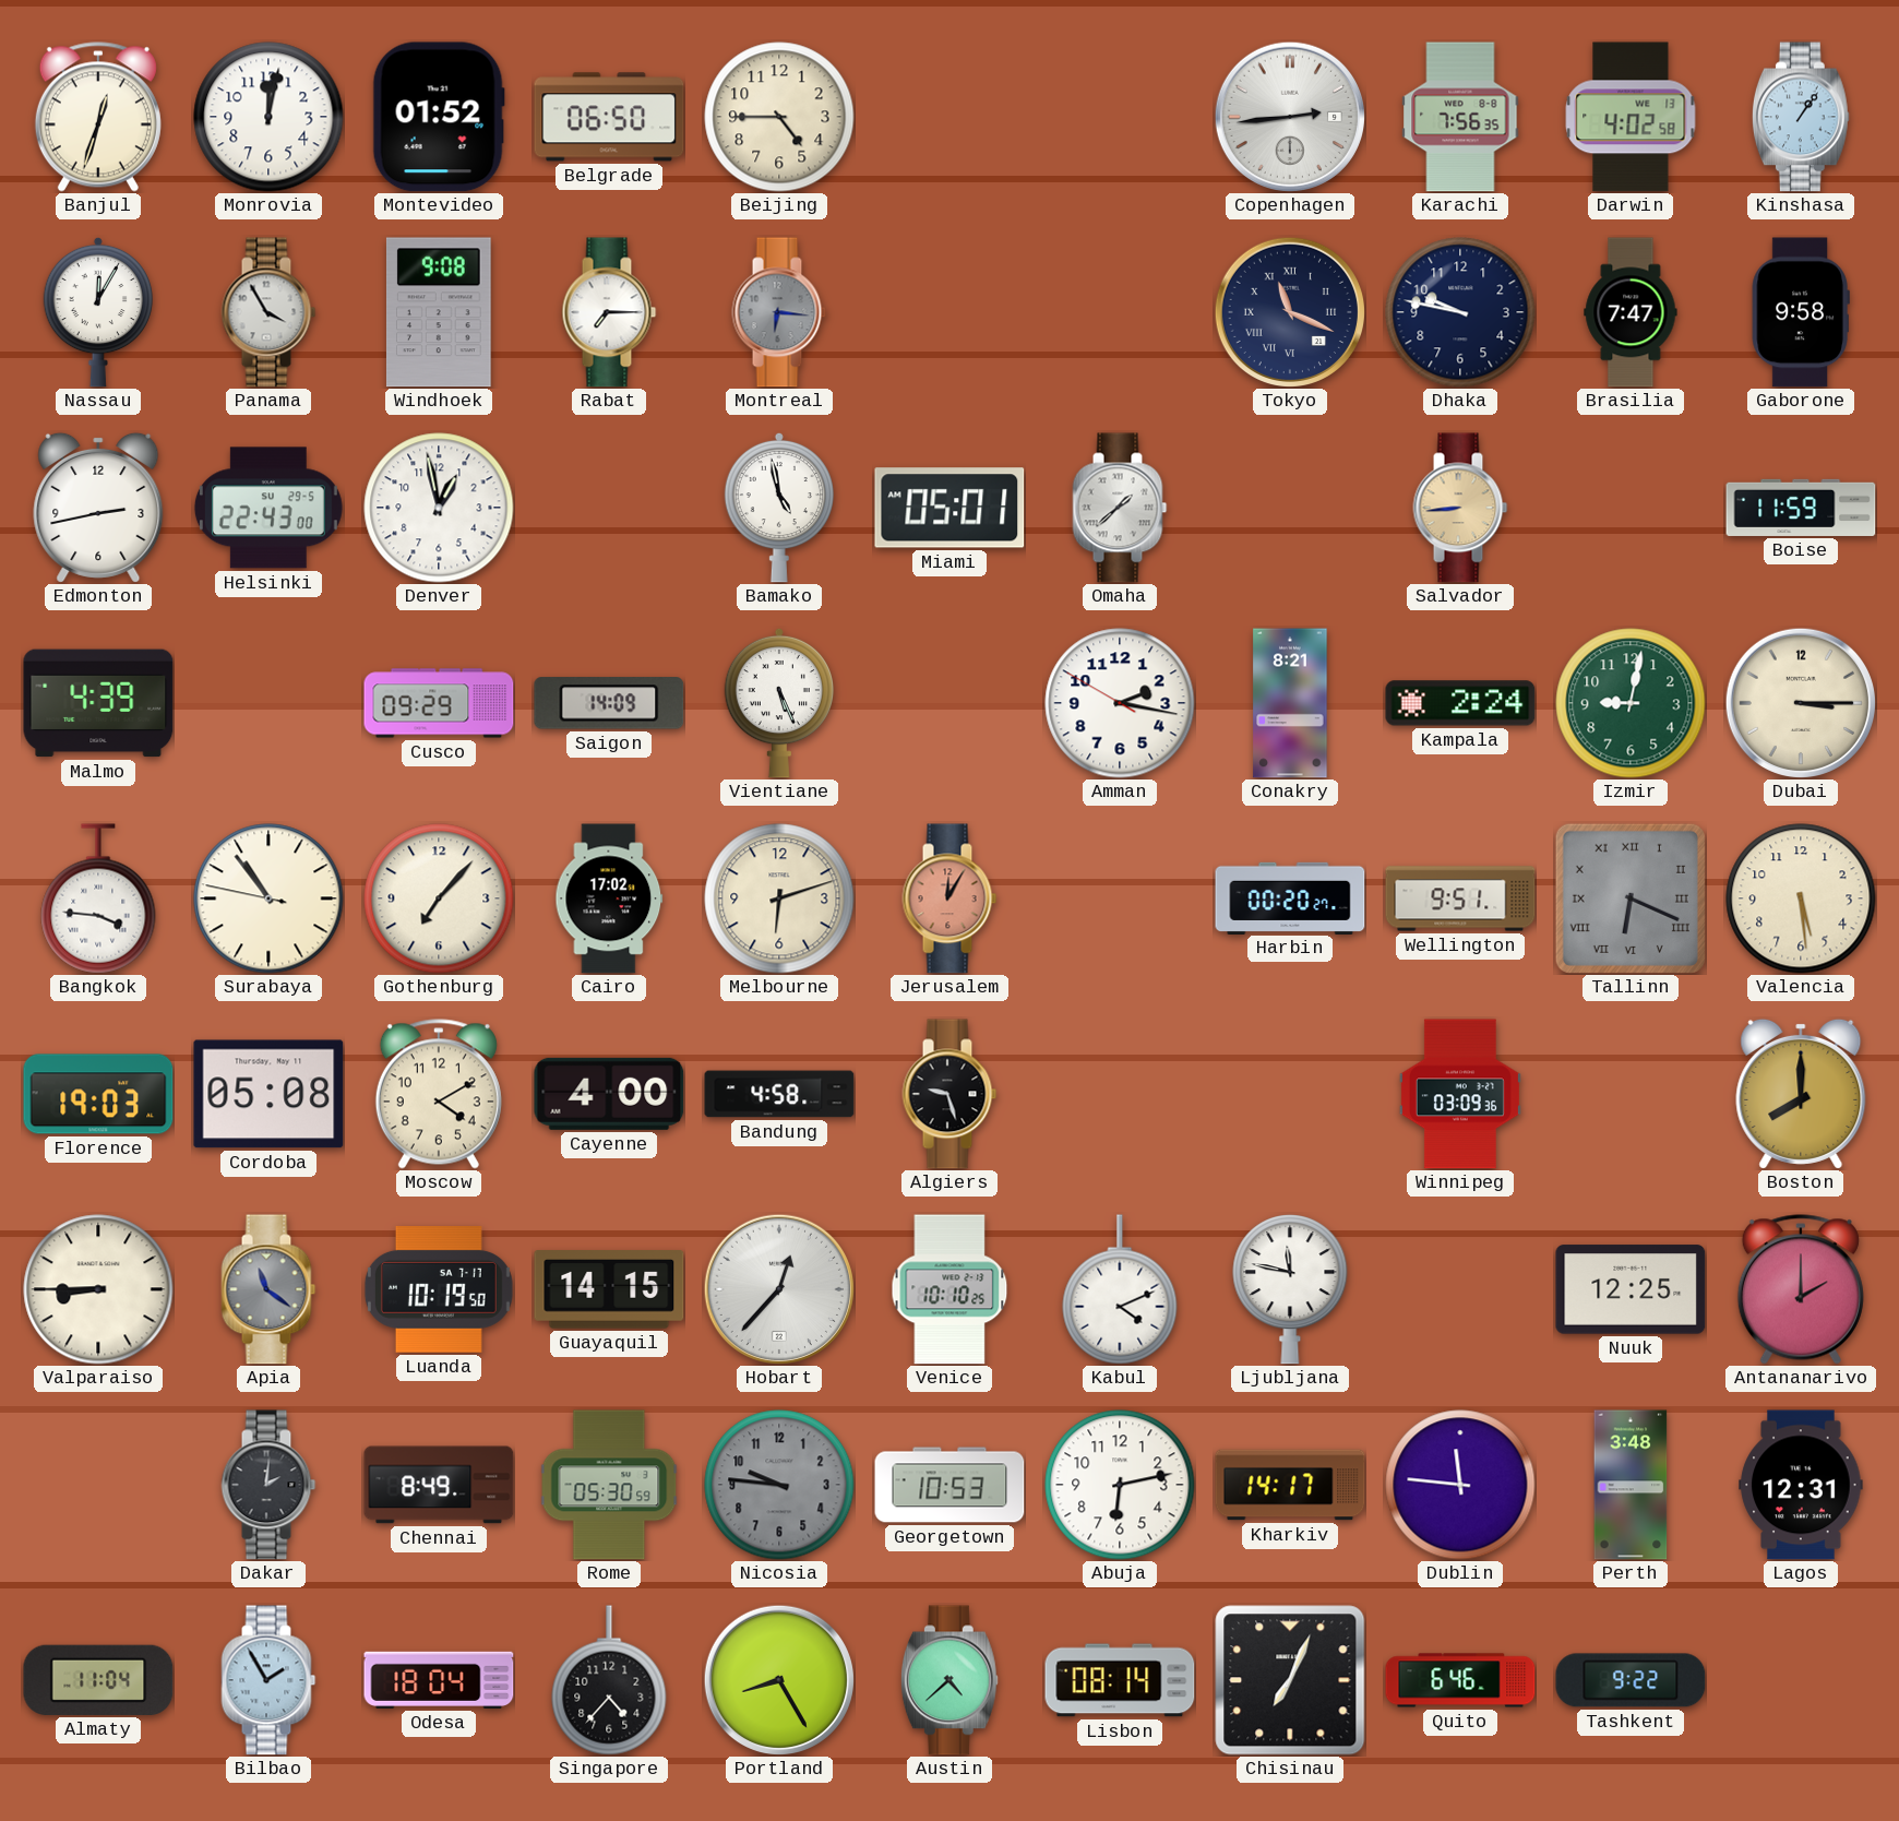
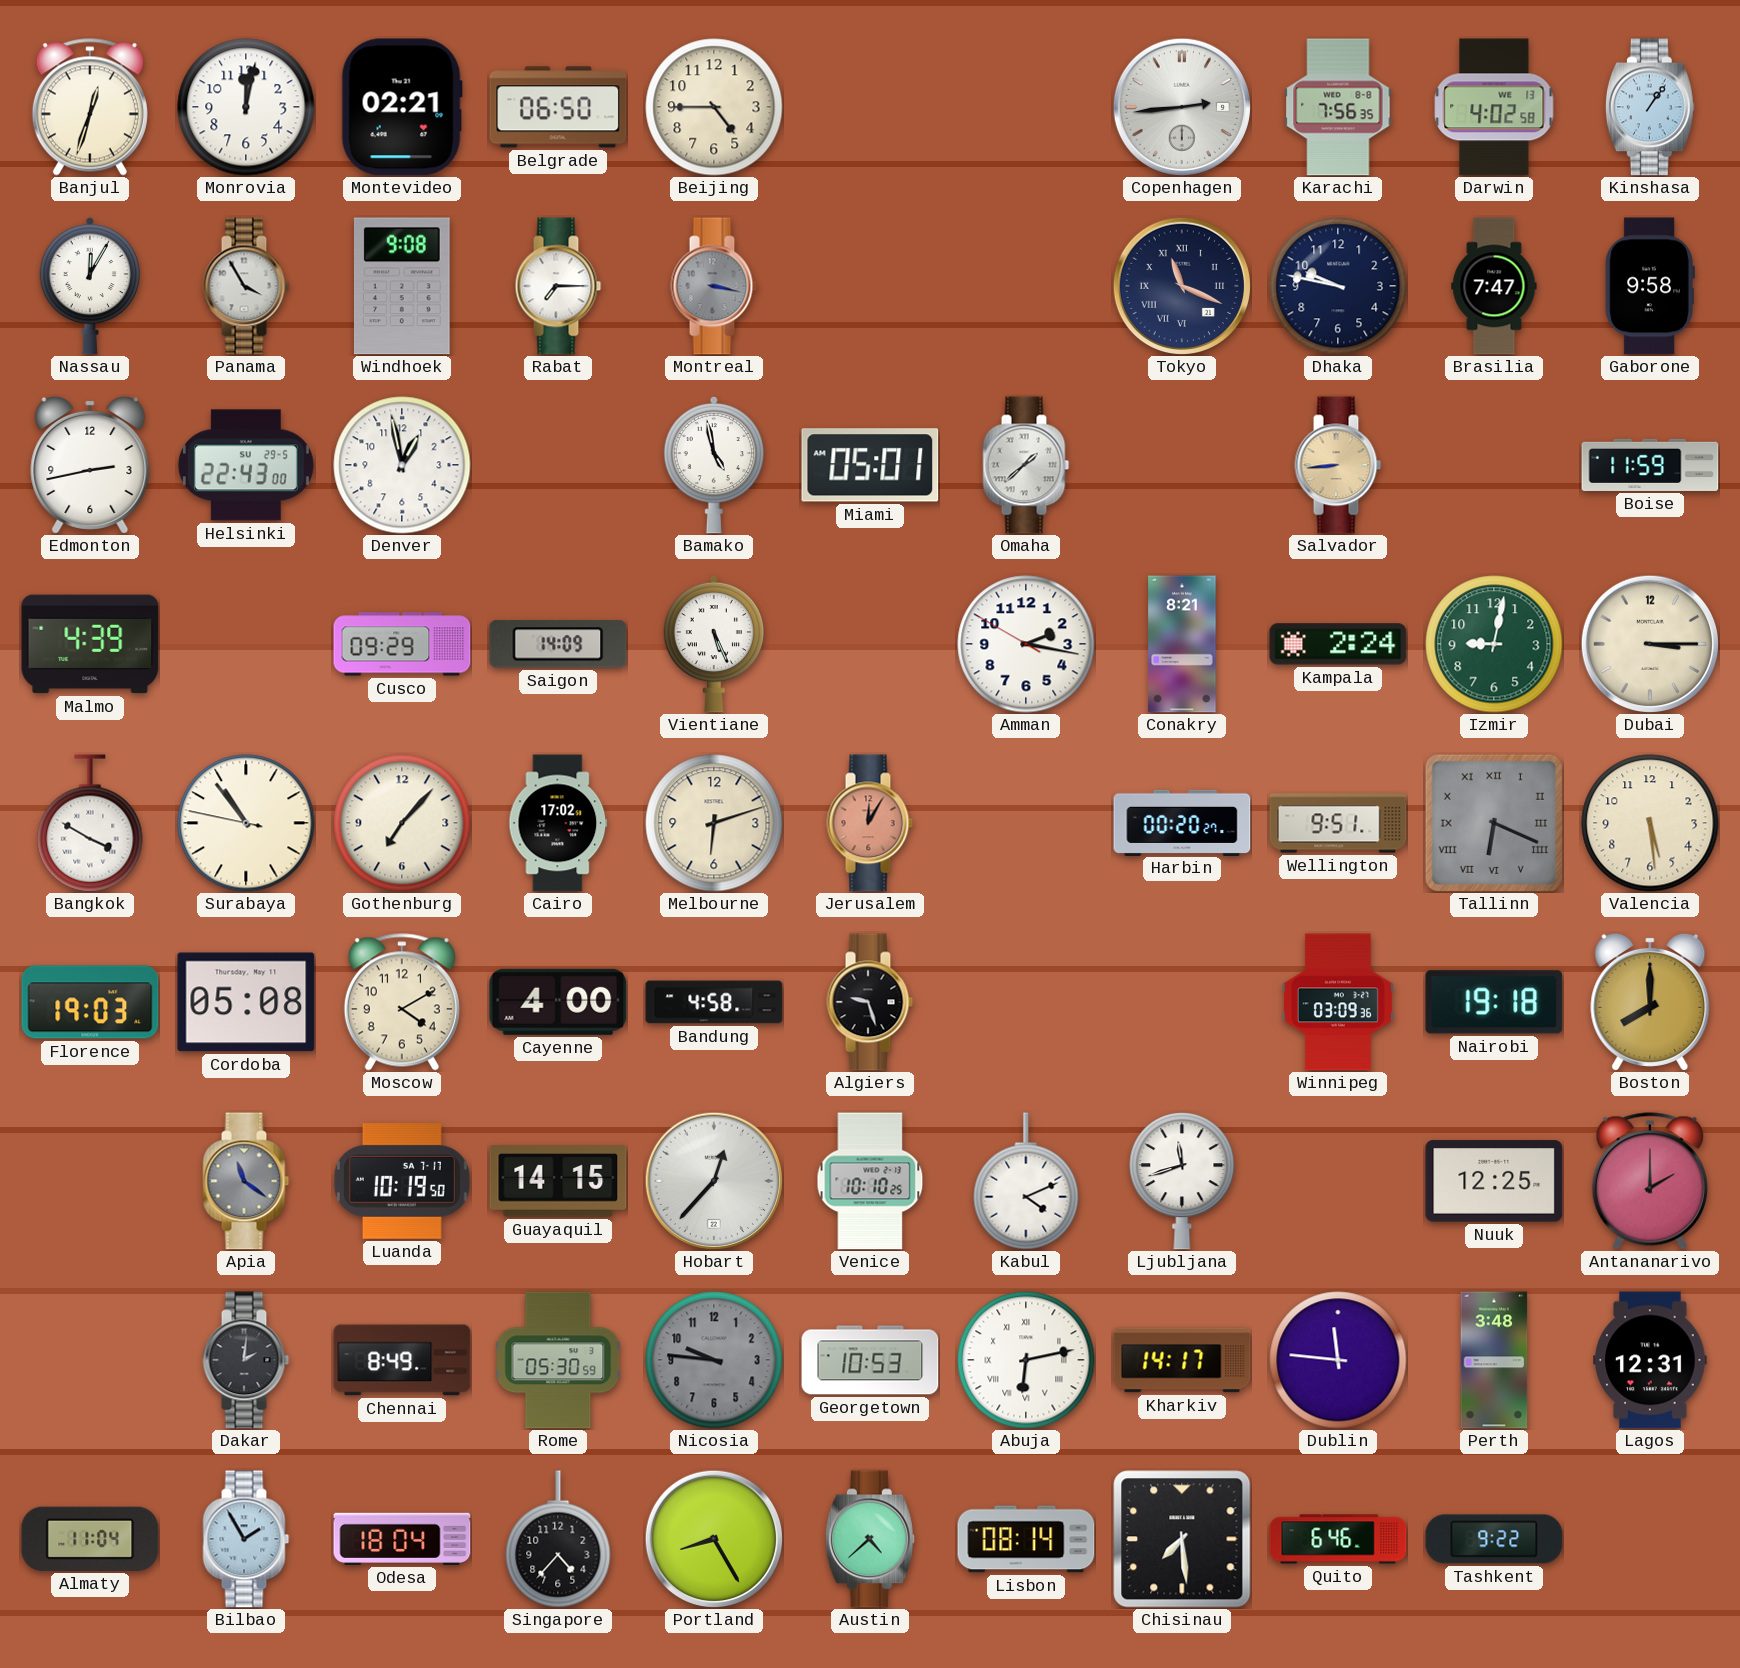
Montevideo: 01:52 -> 02:21 (402, 107)
Montreal: 6:16 -> 3:17 (714, 286)
Bangkok: 3:46 -> 3:50 (90, 823)
Nairobi: none -> 19:18 (1494, 1002)
Valparaiso: 8:45 -> none (98, 1289)
Ljubljana: 11:47 -> 11:42 (1182, 1182)
Abuja numerals: Arabic -> Roman (1026, 1360)
Chisinau: 7:04 -> 7:29 (1182, 1539)
